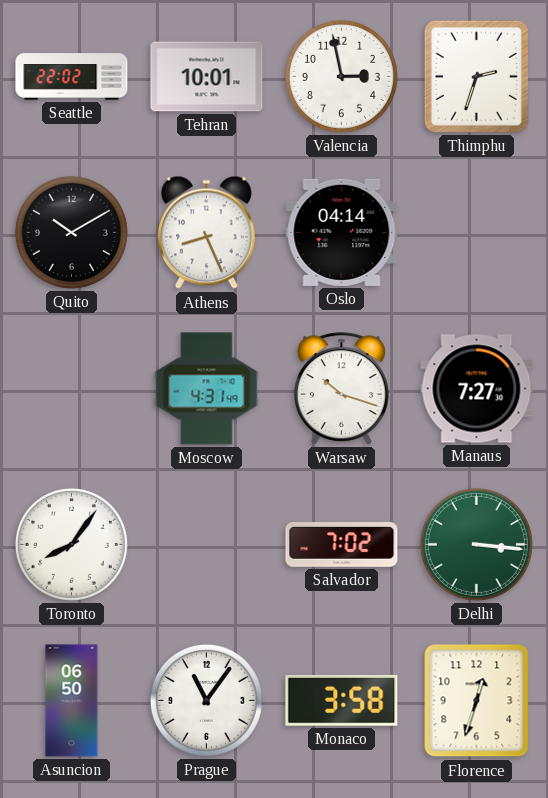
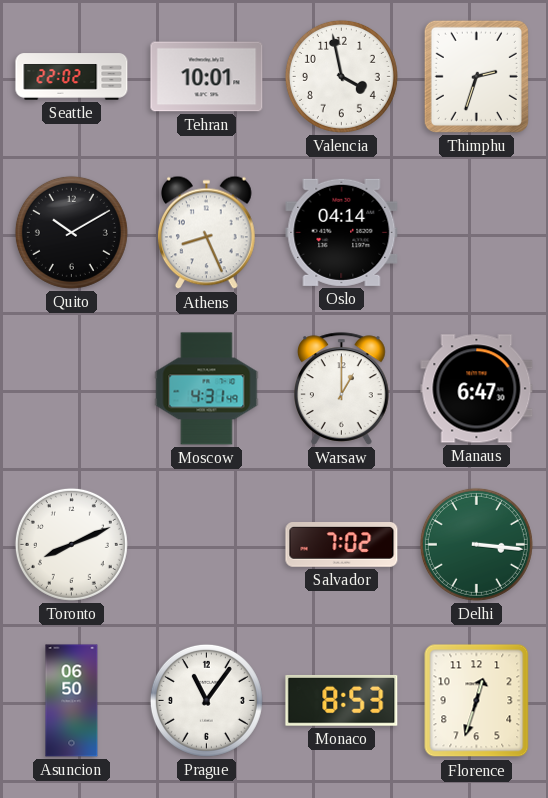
Valencia: 2:58 -> 3:58 (341, 76)
Warsaw: 10:18 -> 1:00 (342, 389)
Manaus: 7:27 -> 6:47 (477, 389)
Toronto: 8:06 -> 8:11 (71, 544)
Monaco: 3:58 -> 8:53 (342, 700)
